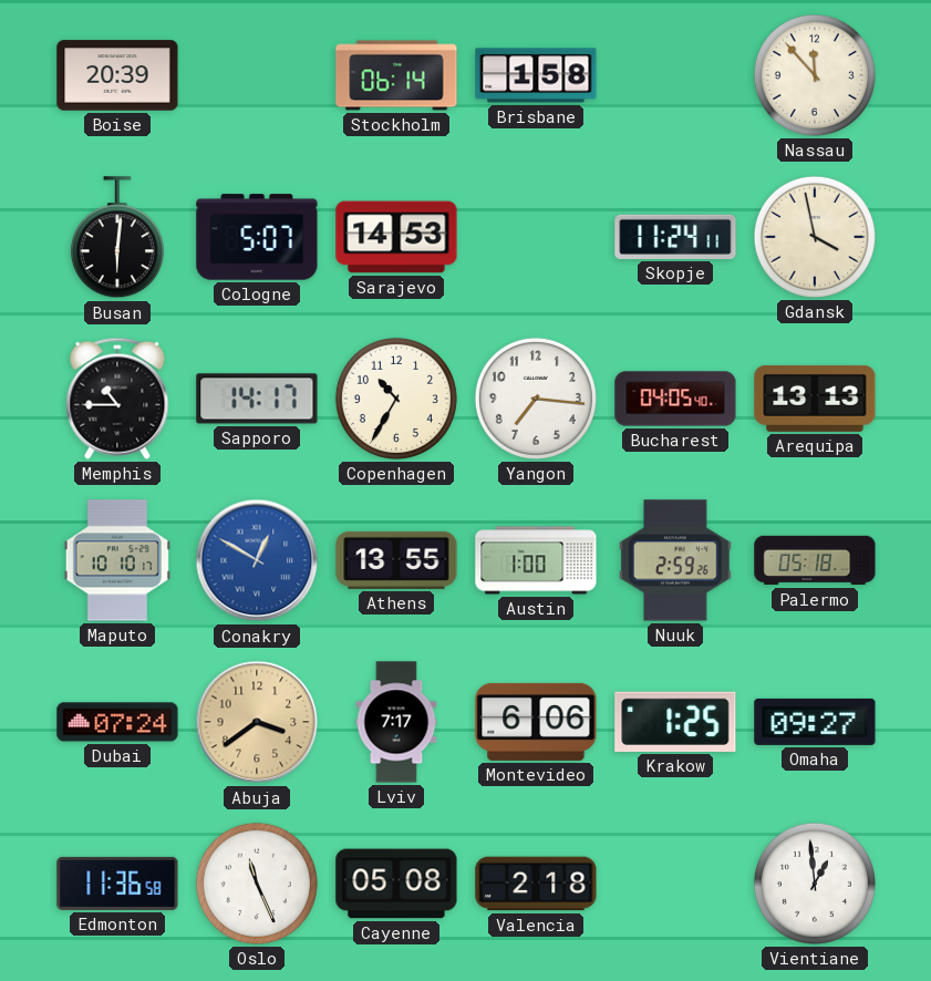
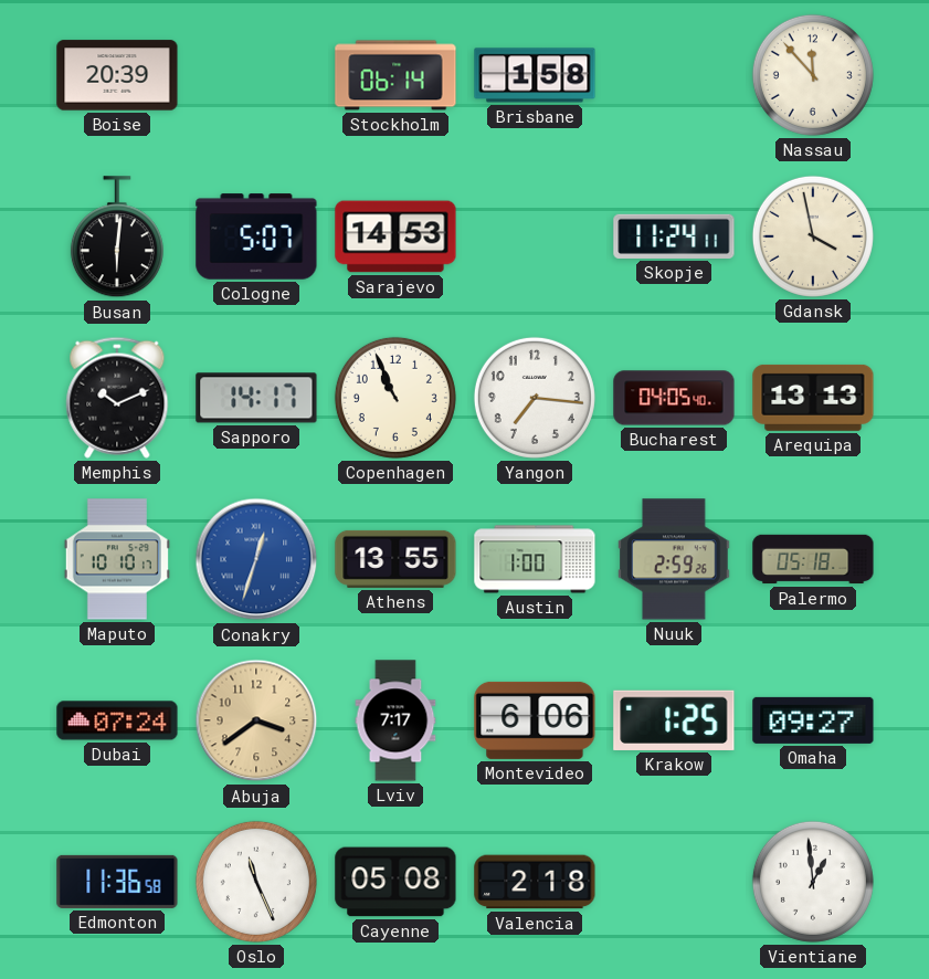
Memphis: 10:45 -> 10:11 (117, 398)
Copenhagen: 10:35 -> 10:56 (395, 398)
Conakry: 12:50 -> 12:33 (256, 559)
